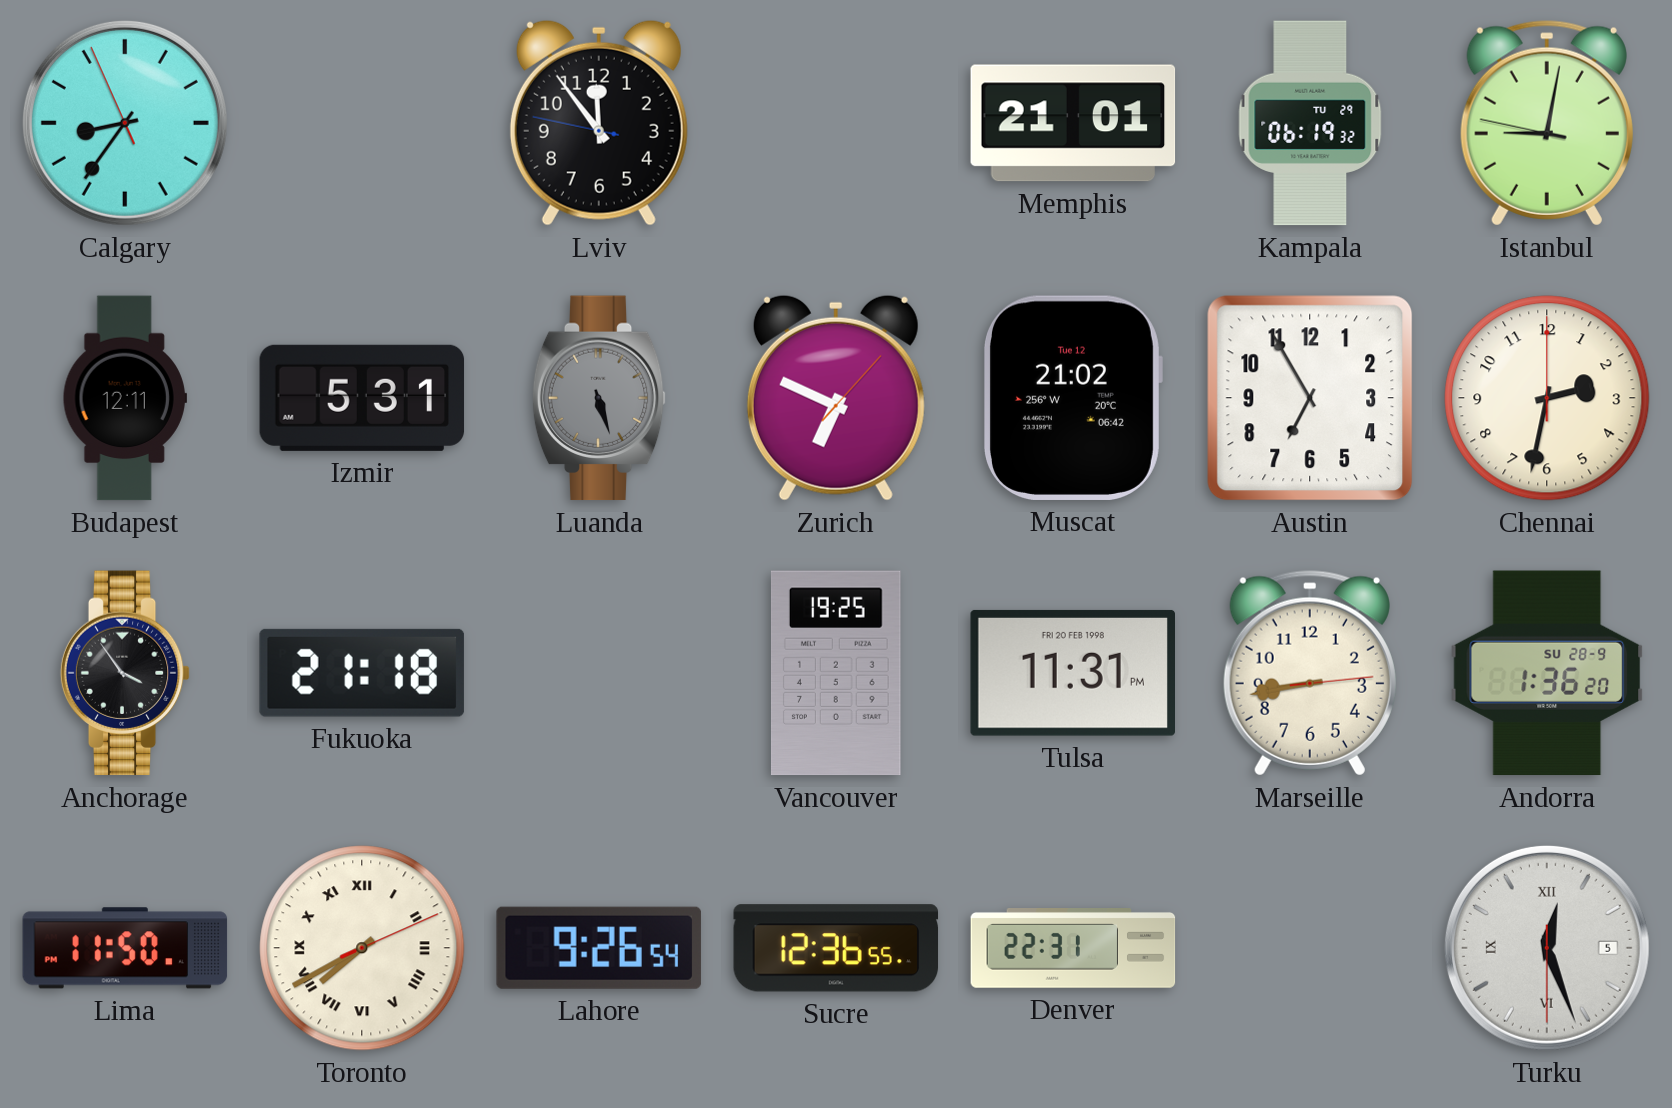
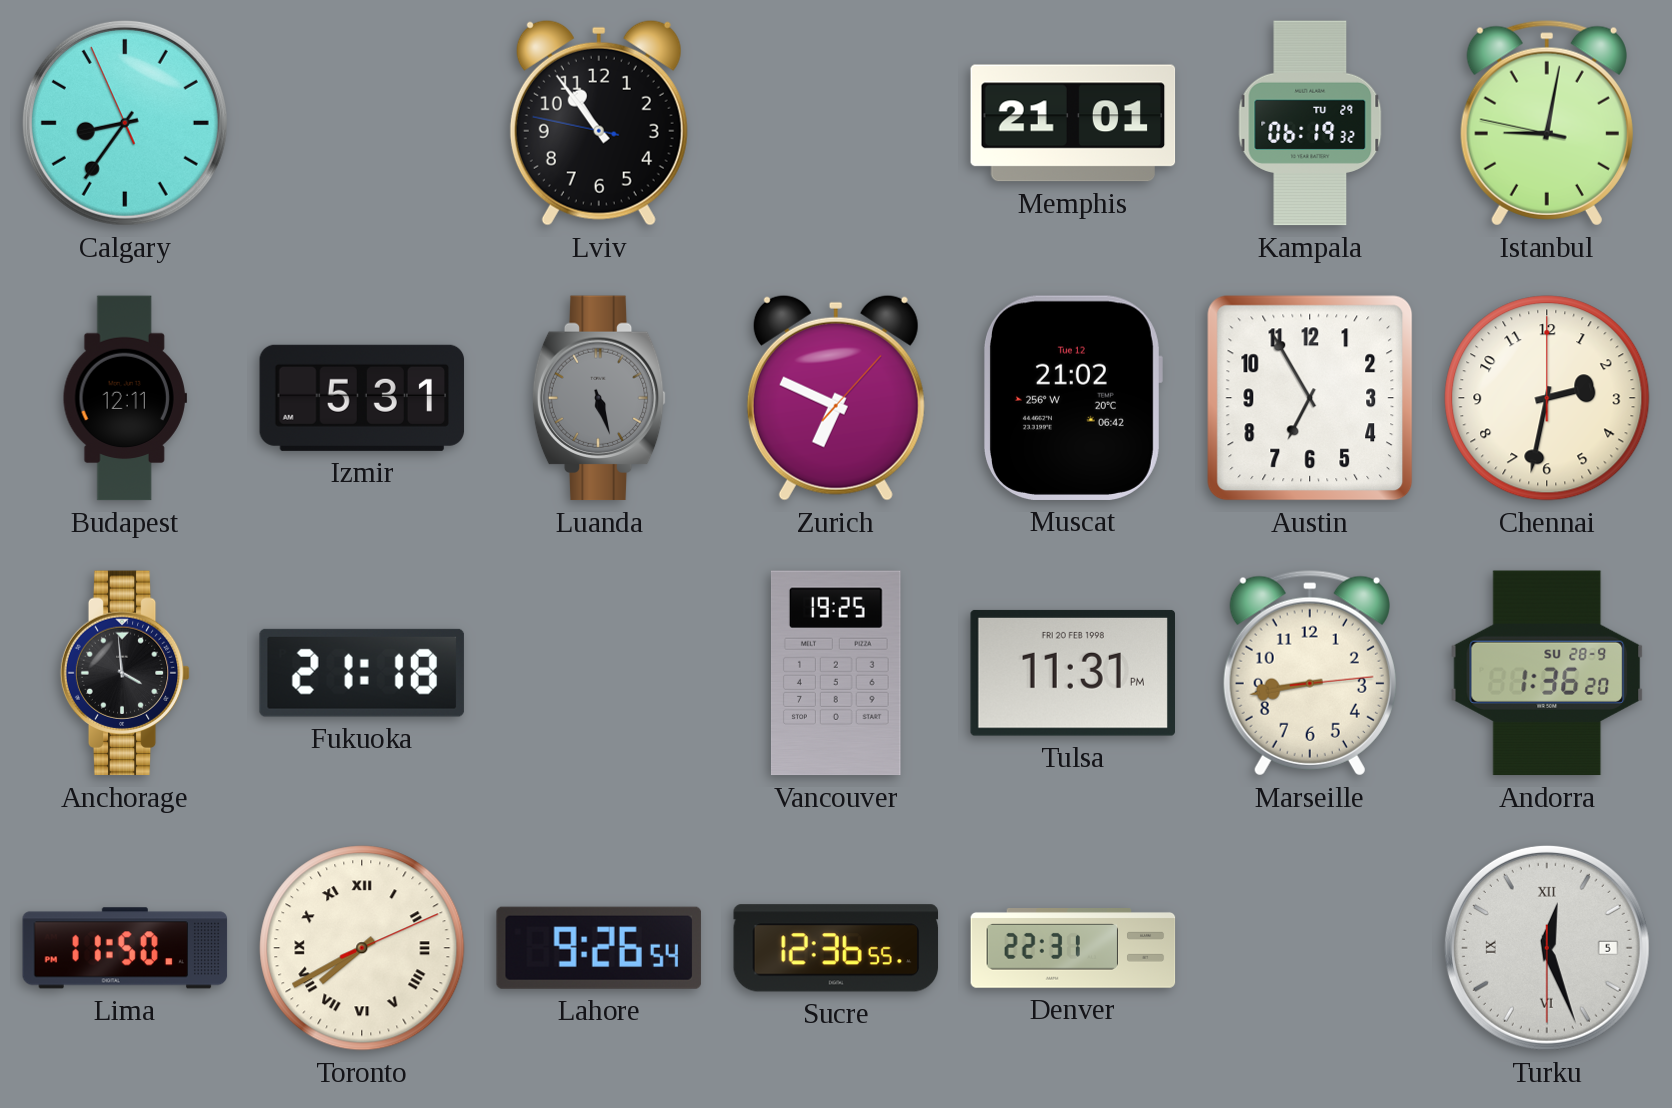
Lviv: 11:53 -> 10:53 (599, 123)
Anchorage: 3:54 -> 3:59 (125, 673)
